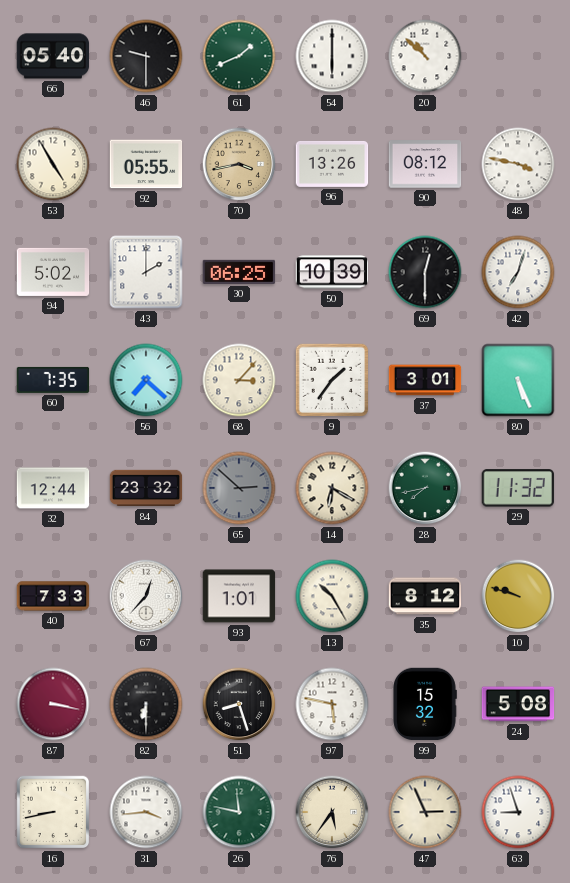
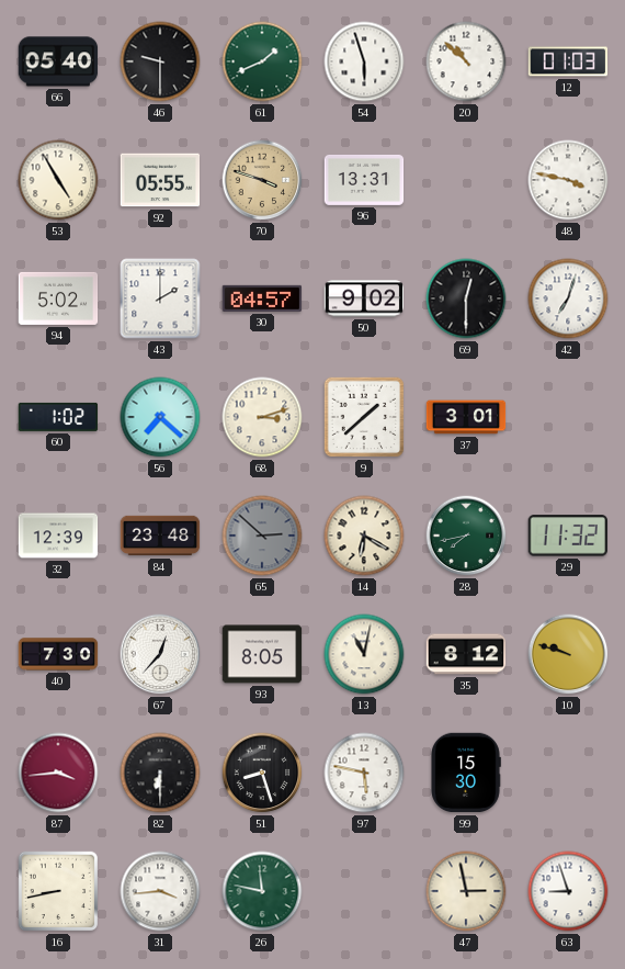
54: 6:00 -> 5:57 (364, 61)
12: none -> 01:03 (568, 61)
70: 3:43 -> 3:48 (262, 180)
96: 13:26 -> 13:31 (364, 180)
90: 08:12 -> none (425, 164)
30: 06:25 -> 04:57 (262, 298)
50: 10:39 -> 9:02 (364, 298)
60: 7:35 -> 1:02 (58, 417)
68: 3:07 -> 3:12 (262, 417)
9: 1:36 -> 1:38 (364, 417)
80: 5:26 -> none (518, 380)
32: 12:44 -> 12:39 (58, 536)
84: 23:32 -> 23:48 (160, 536)
40: 7:33 -> 7:30 (58, 654)
93: 1:01 -> 8:05 (262, 654)
13: 10:25 -> 11:02 (364, 654)
87: 3:17 -> 3:44 (58, 773)
99: 15:32 -> 15:30 (466, 773)
24: 5:08 -> none (518, 704)
76: 5:36 -> none (332, 812)
47: 2:56 -> 2:58 (466, 891)
